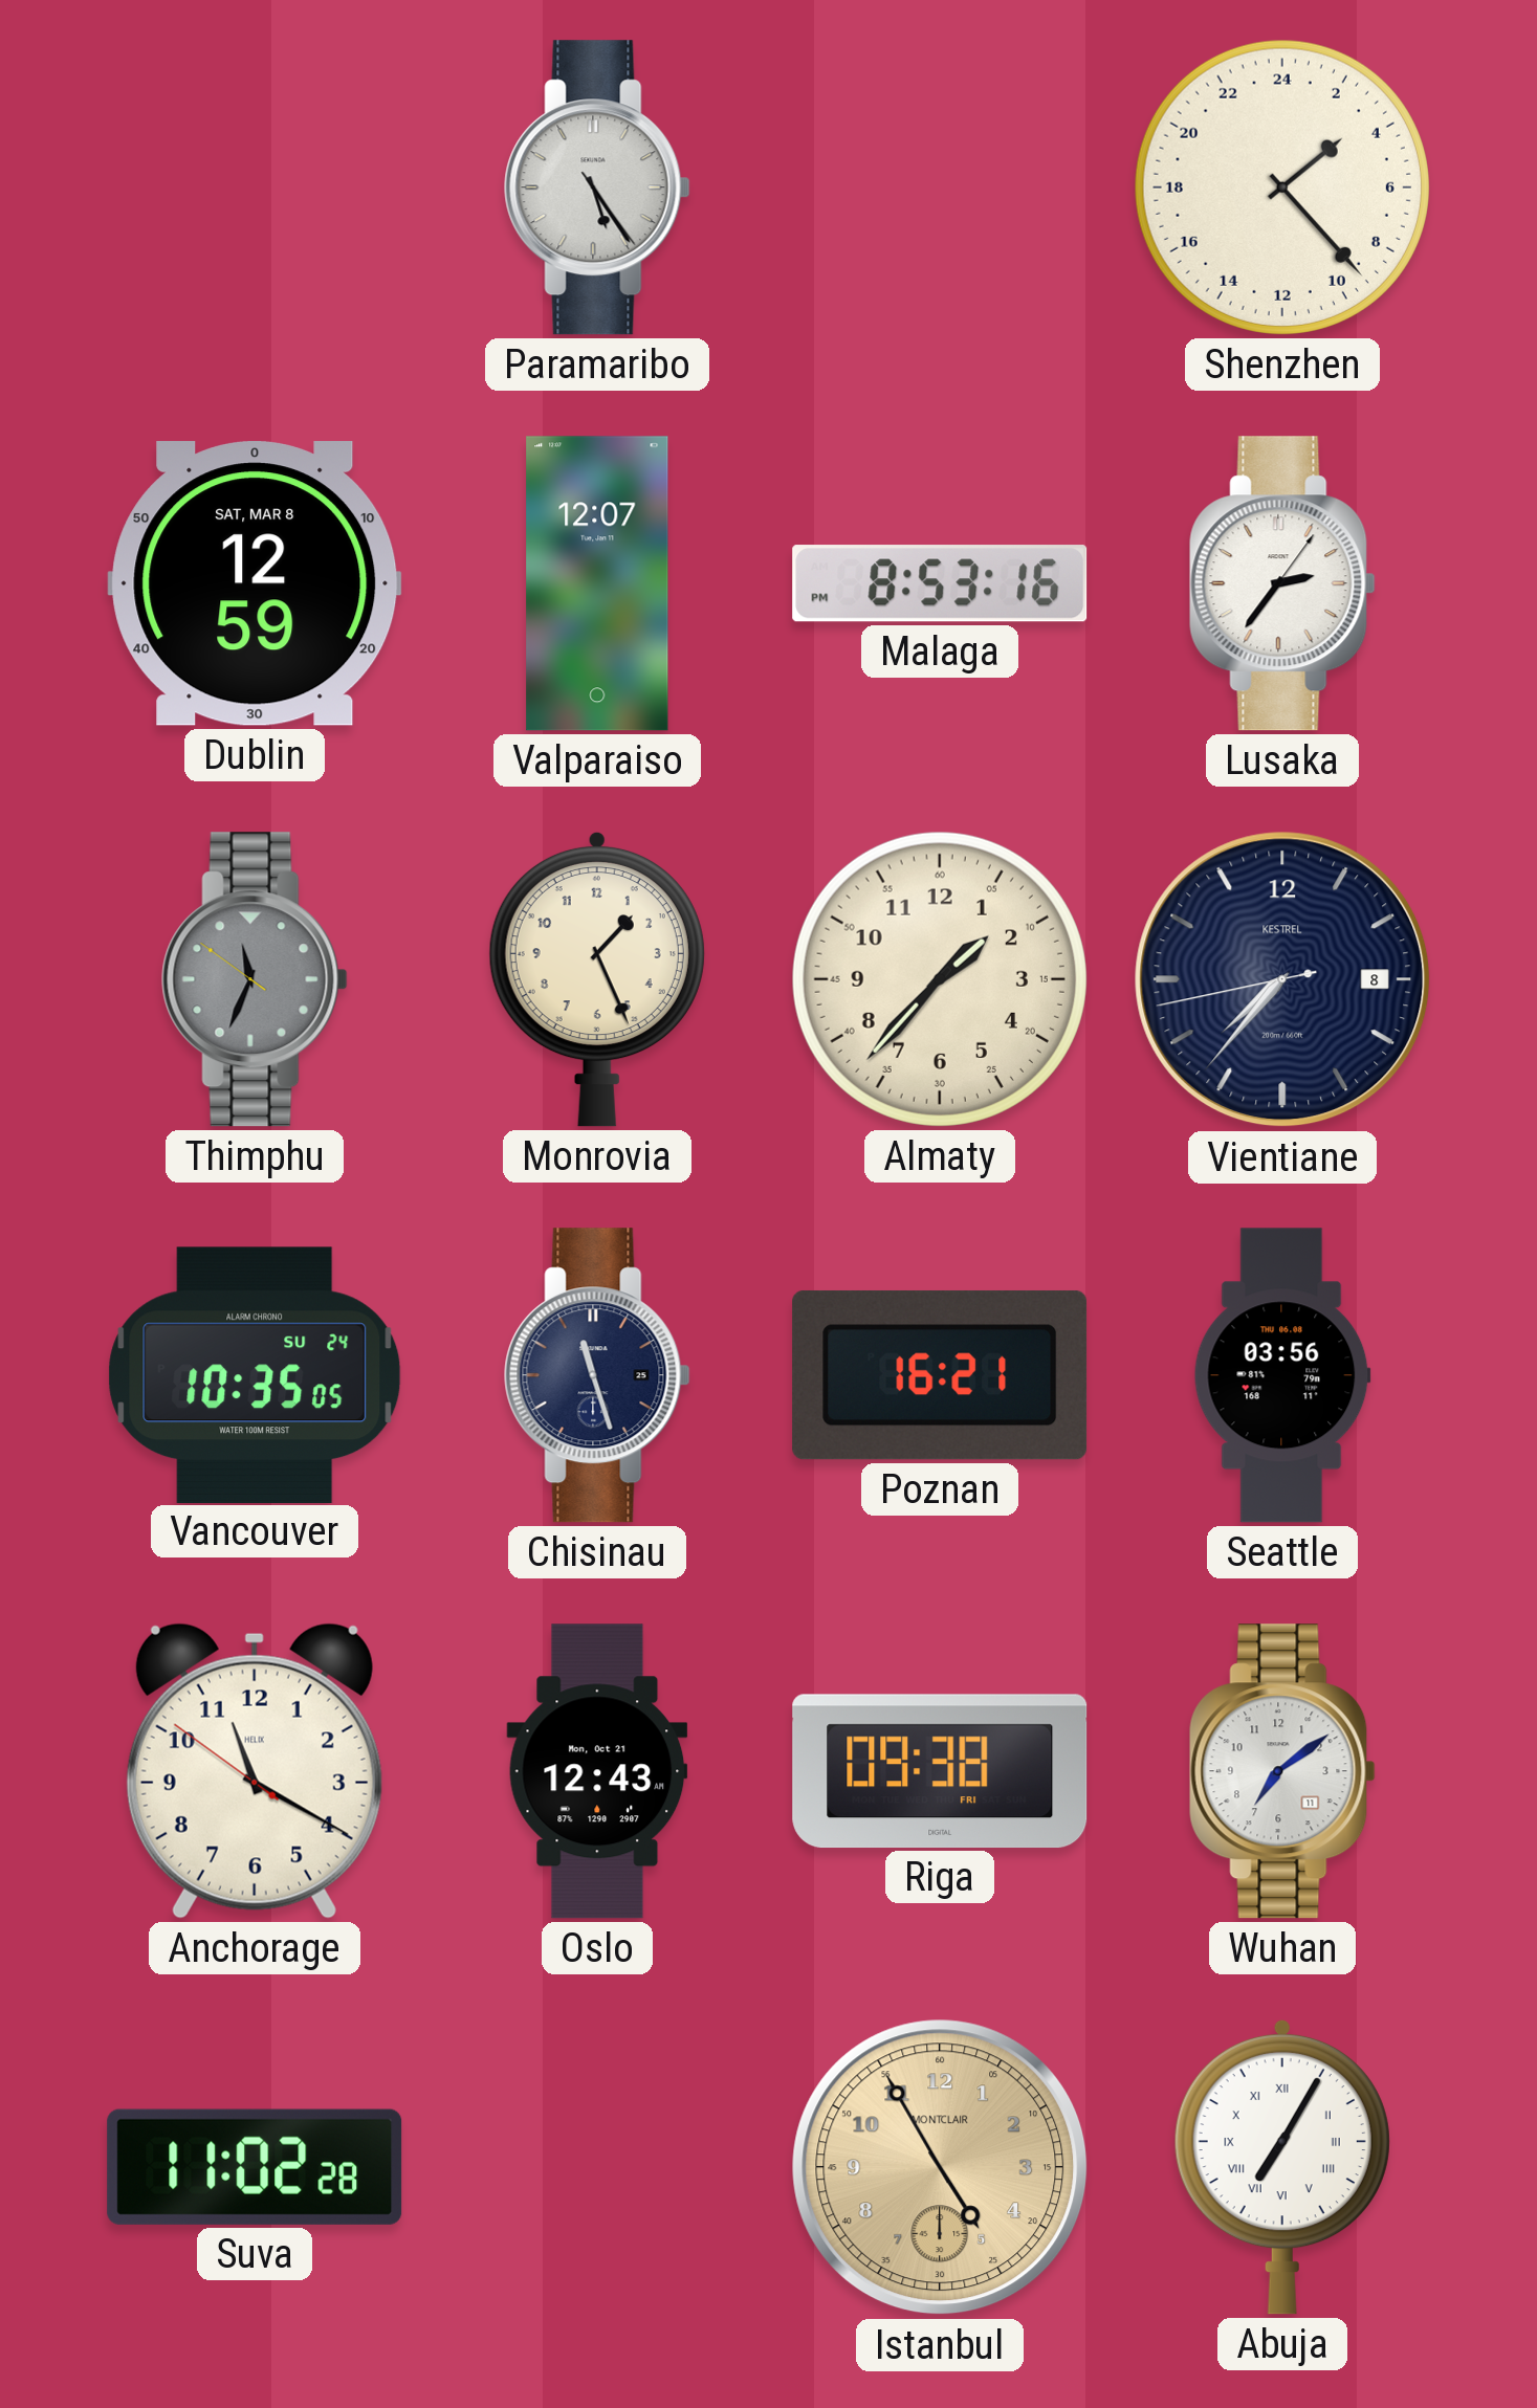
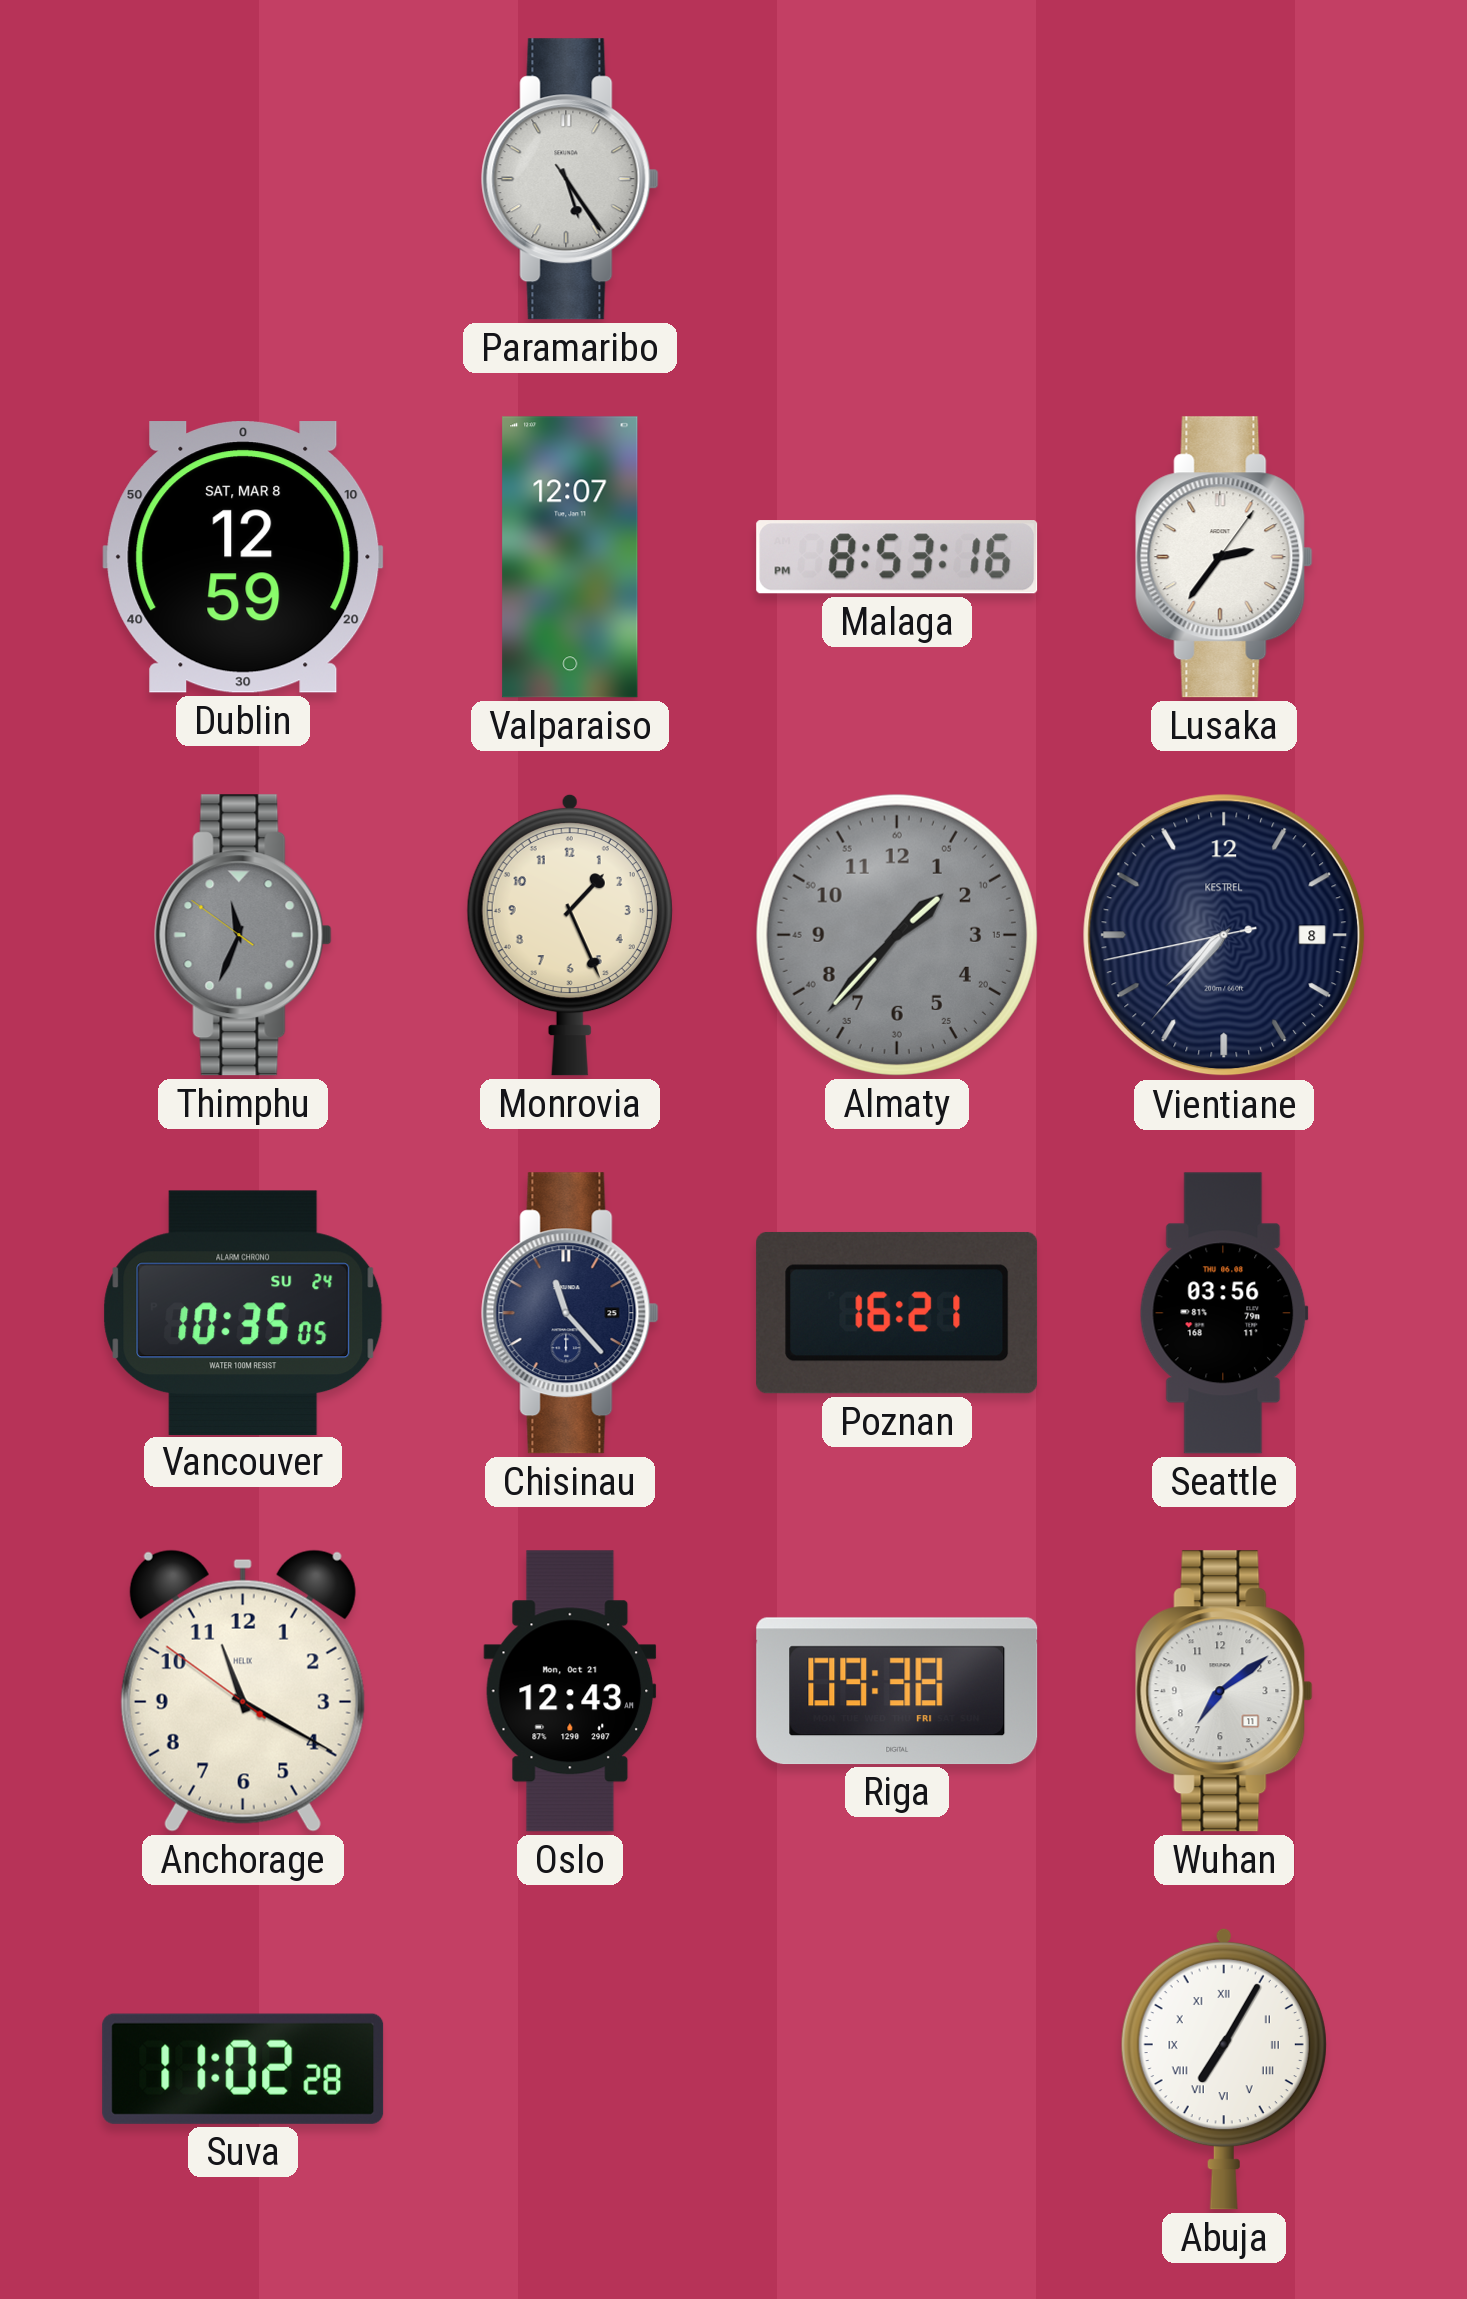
Shenzhen: 3:23 -> none (1282, 187)
Almaty dial: cream -> grey (897, 935)
Chisinau: 11:27 -> 11:23 (570, 1313)
Istanbul: 4:55 -> none (940, 2167)
